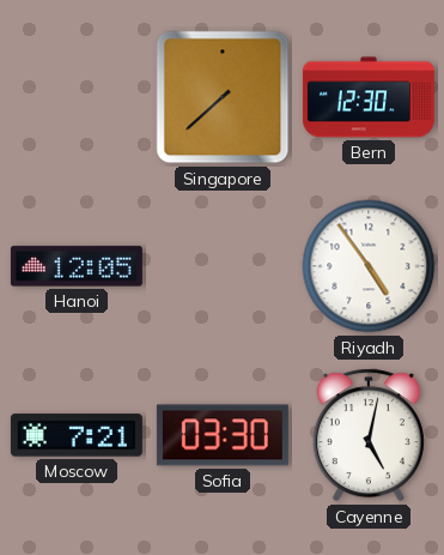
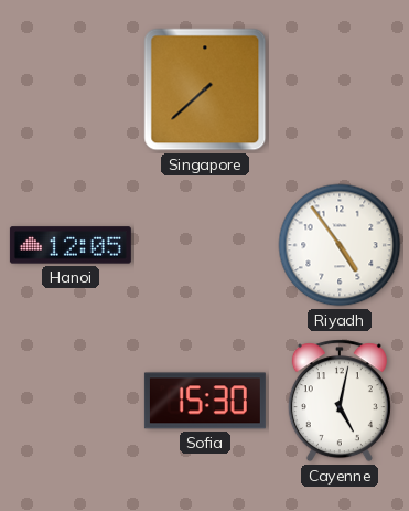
Bern: 12:30 -> none (369, 97)
Moscow: 7:21 -> none (77, 435)
Sofia: 03:30 -> 15:30 (205, 401)
